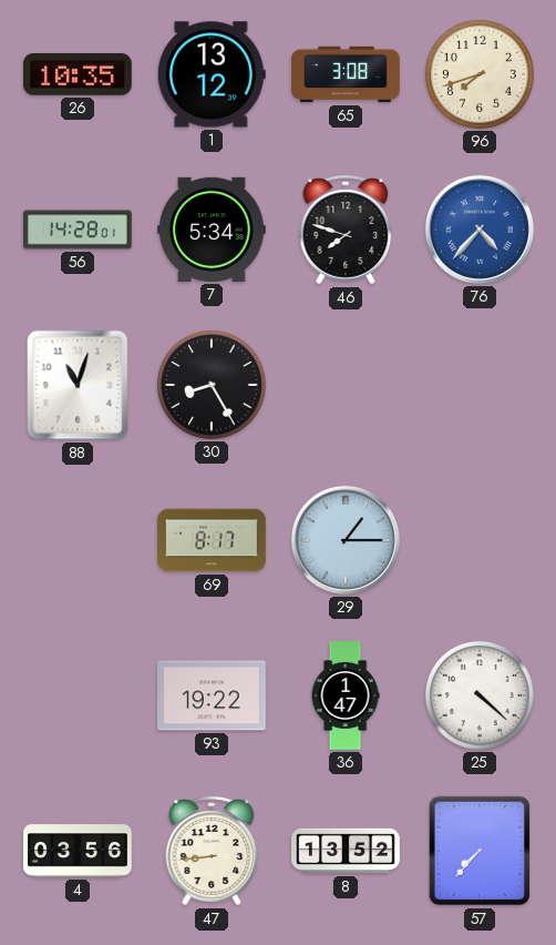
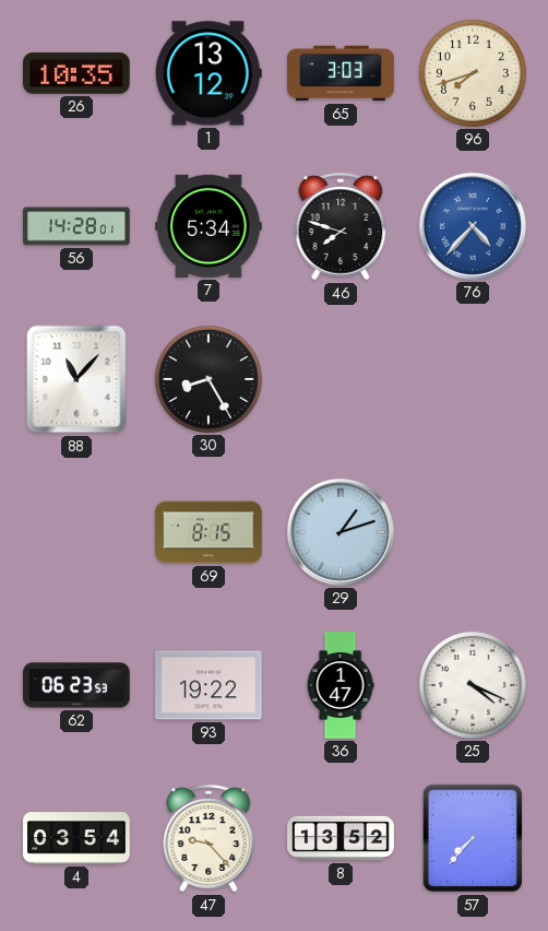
65: 3:08 -> 3:03 (341, 73)
88: 11:03 -> 11:07 (76, 379)
69: 8:17 -> 8:15 (209, 532)
29: 1:15 -> 1:12 (341, 532)
62: none -> 06:23 (76, 685)
25: 4:22 -> 4:19 (473, 685)
4: 03:56 -> 03:54 (76, 838)
47: 8:44 -> 9:23 (209, 838)
